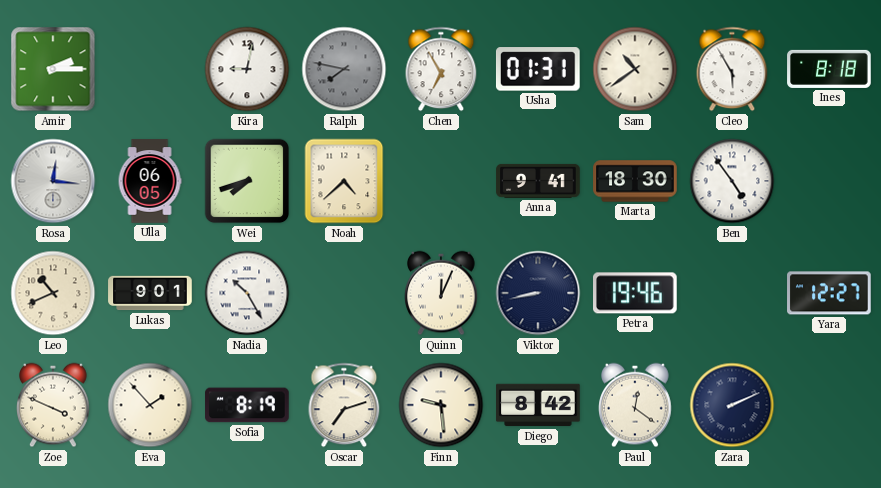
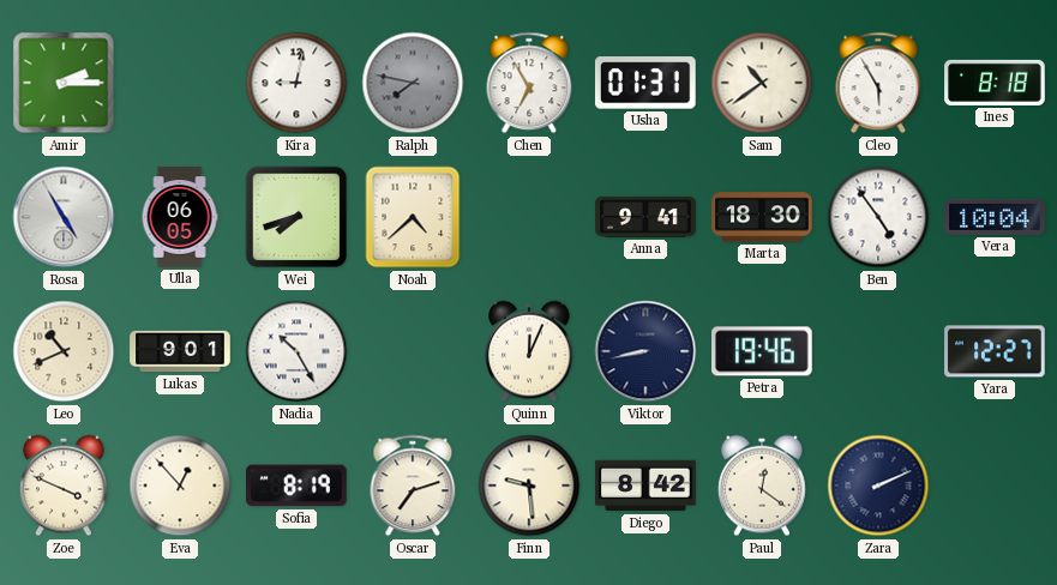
Rosa: 12:16 -> 4:55 (64, 217)
Vera: none -> 10:04 (995, 217)
Eva: 1:53 -> 12:53 (180, 486)
